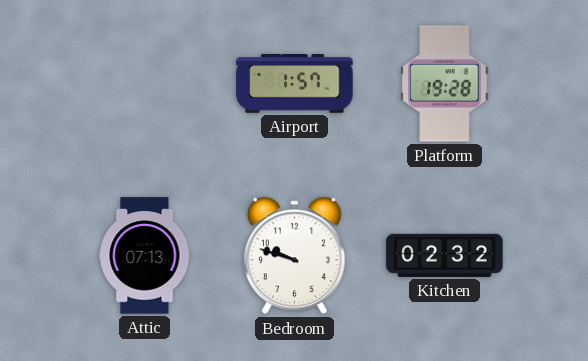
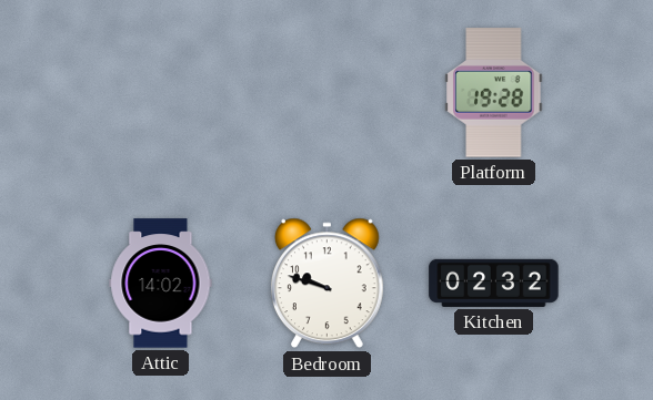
Airport: 1:57 -> none (295, 84)
Attic: 07:13 -> 14:02 (161, 284)
